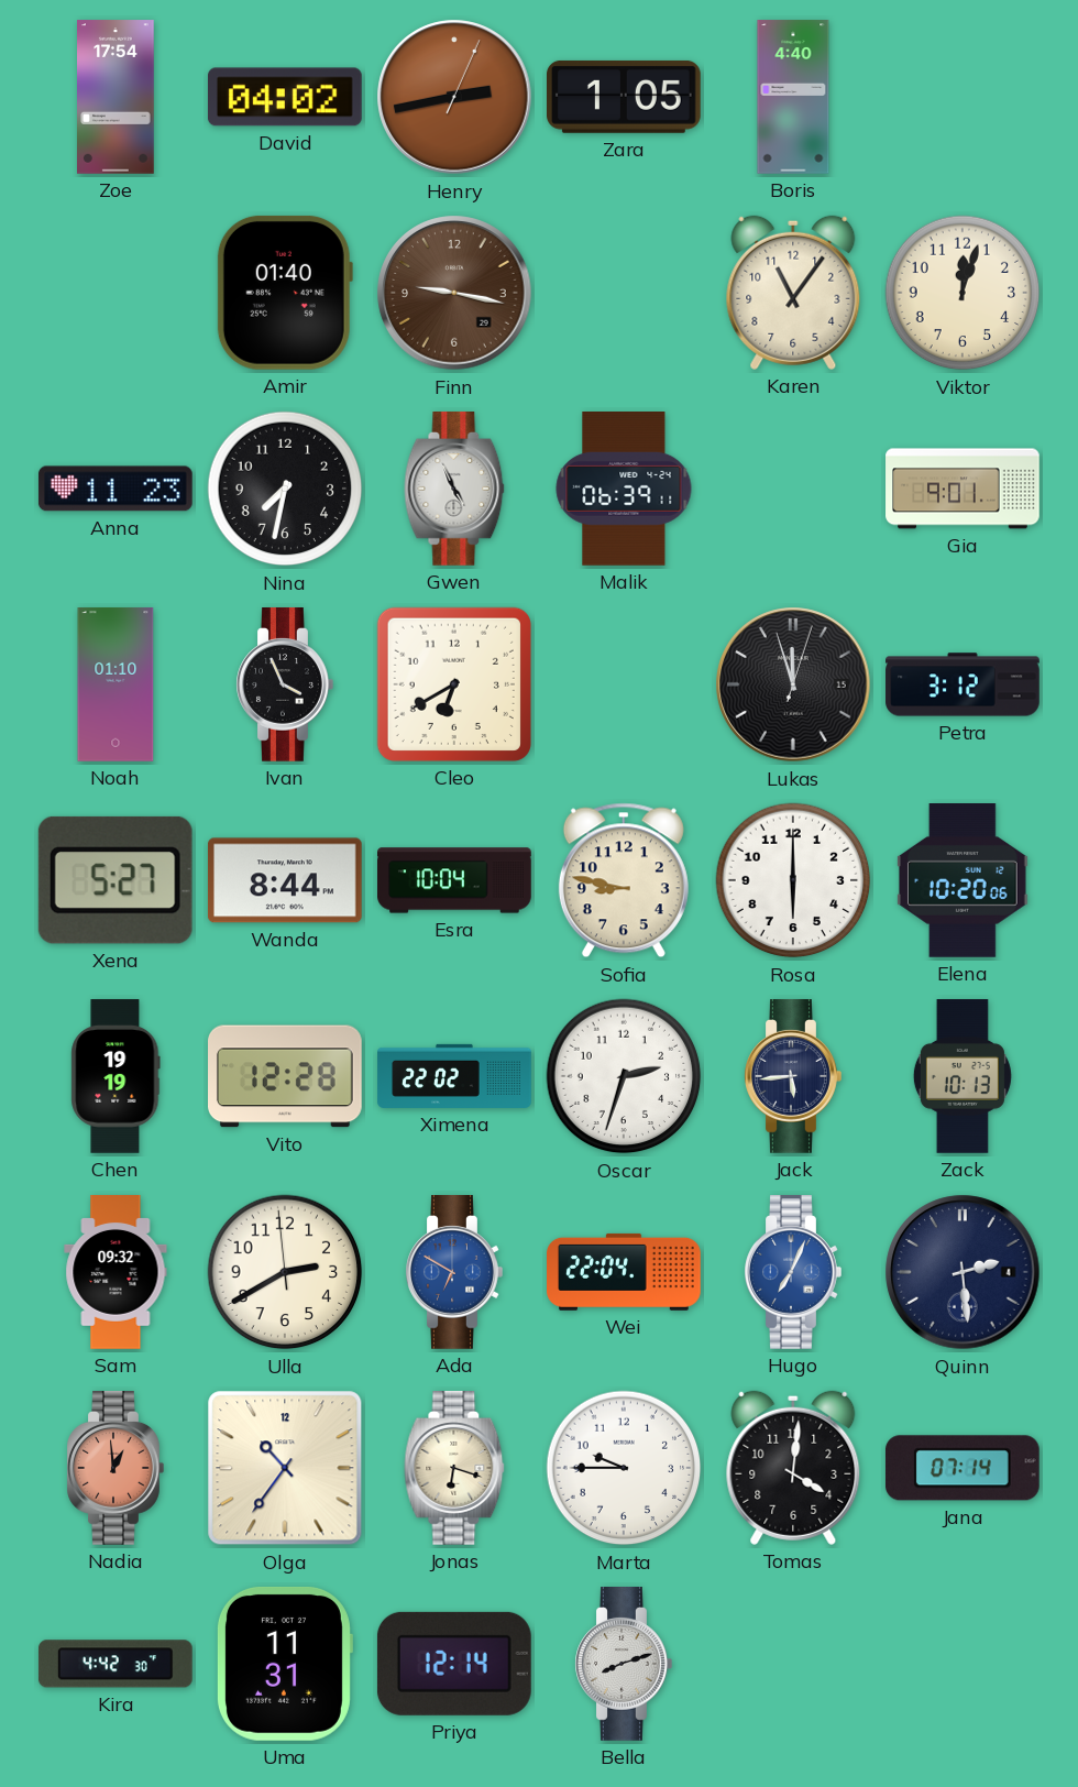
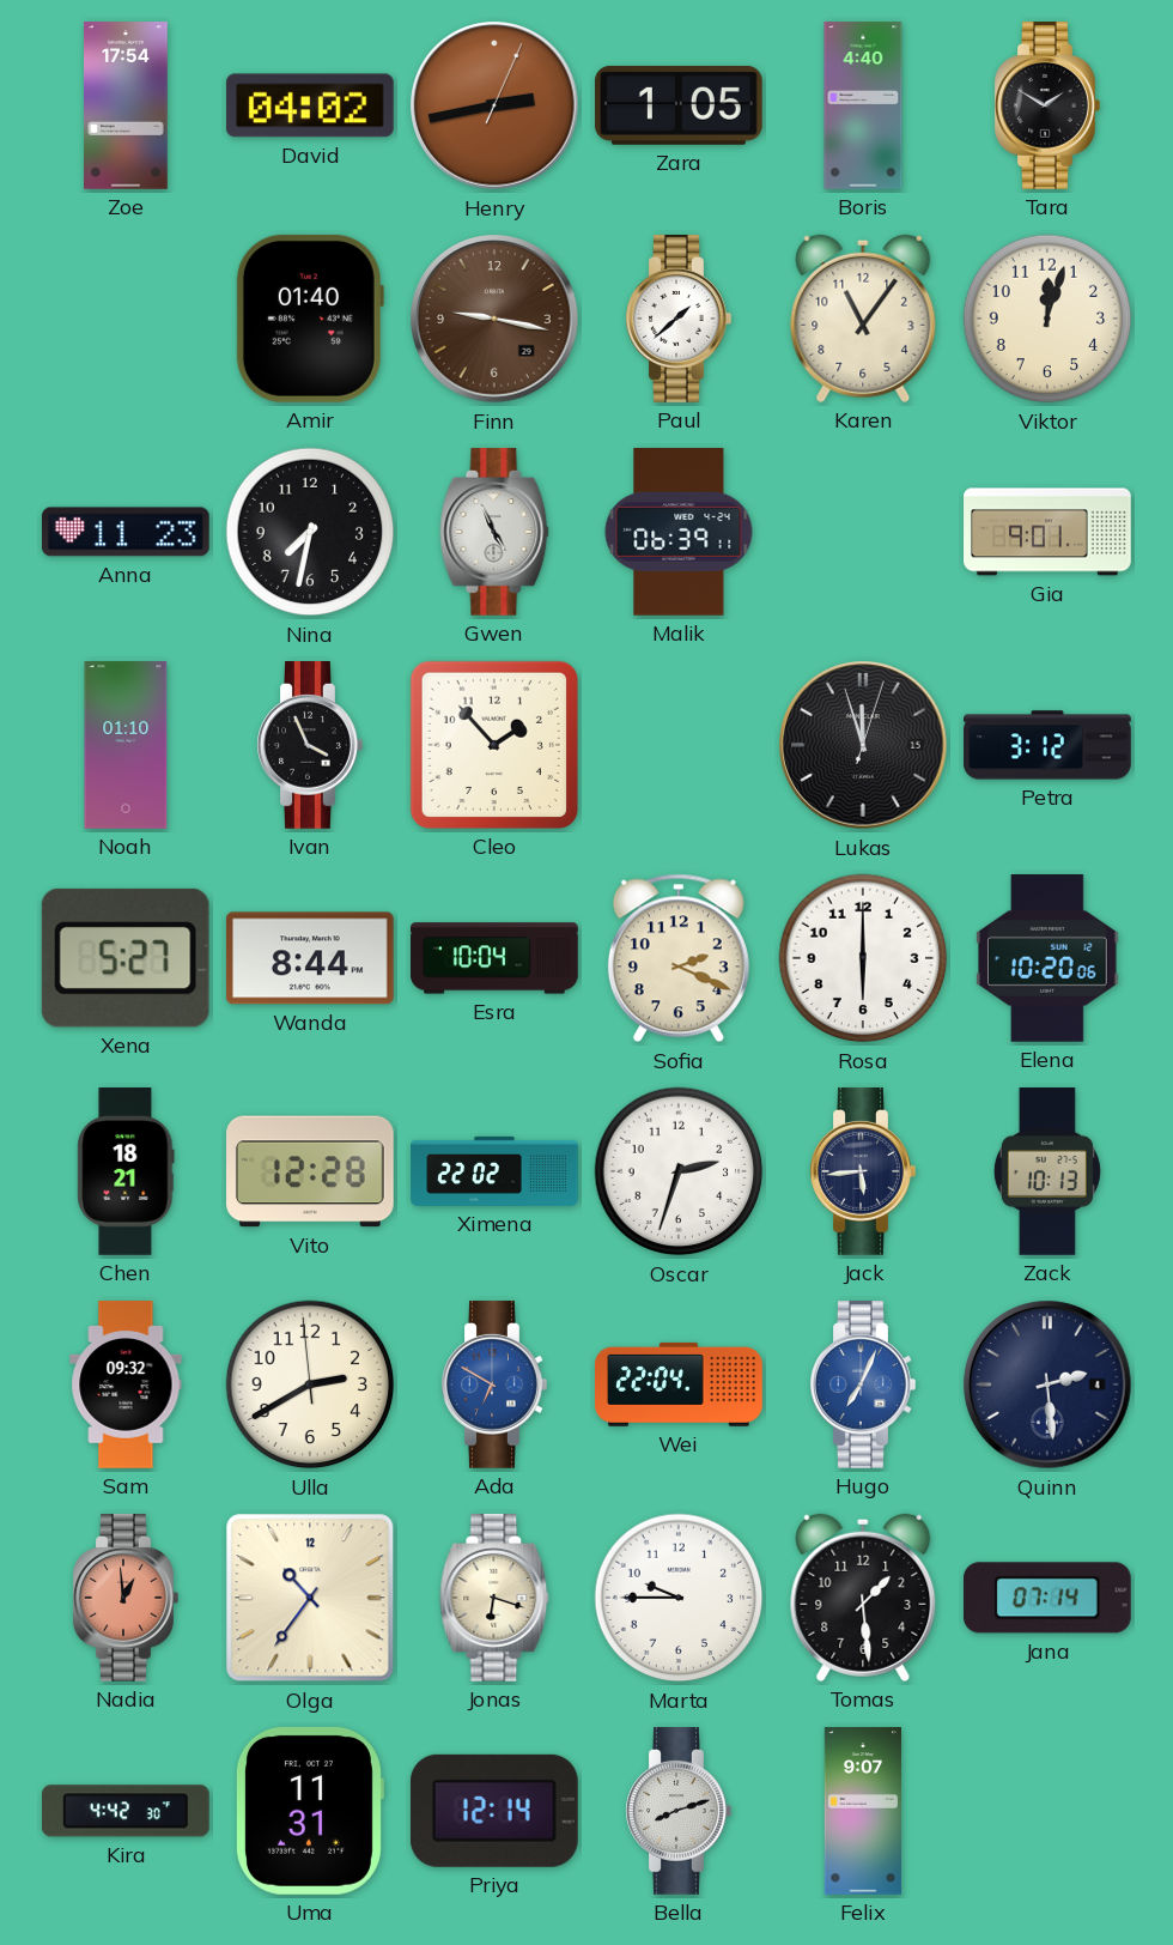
Tara: none -> 1:50 (1047, 107)
Paul: none -> 1:38 (679, 320)
Cleo: 6:40 -> 1:53 (494, 745)
Sofia: 8:47 -> 2:19 (679, 958)
Chen: 19:19 -> 18:21 (126, 1171)
Tomas: 4:01 -> 1:29 (863, 1598)
Felix: none -> 9:07 (862, 1811)
